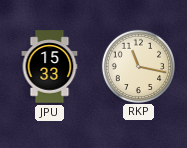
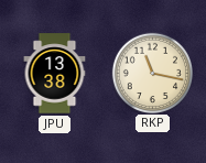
JPU: 15:33 -> 13:38 (55, 74)
